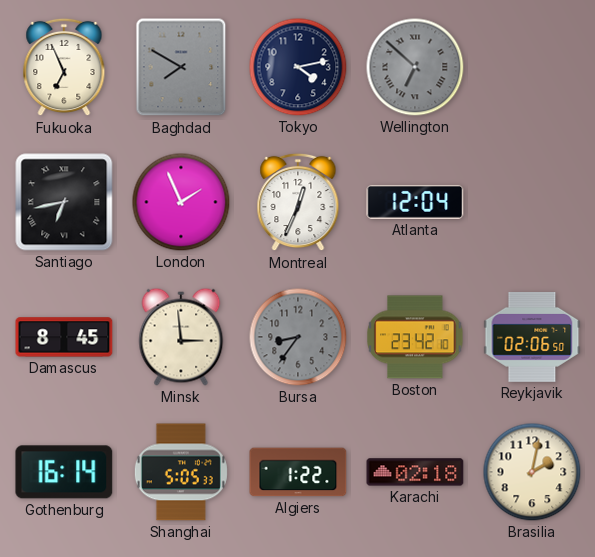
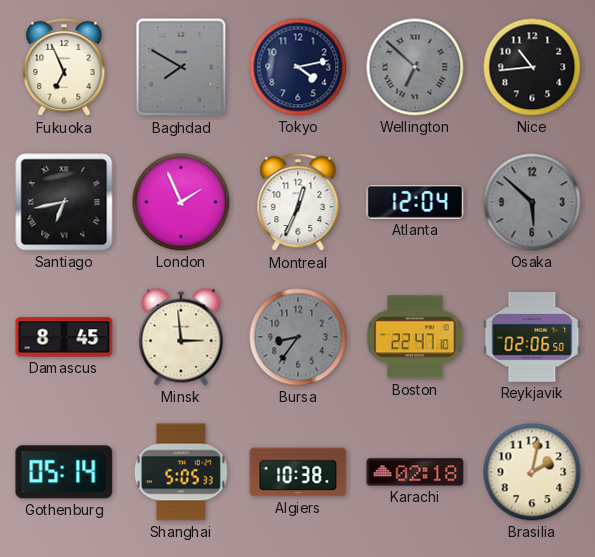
Nice: none -> 10:44 (532, 67)
Osaka: none -> 5:52 (532, 202)
Boston: 23:42 -> 22:47 (415, 337)
Gothenburg: 16:14 -> 05:14 (64, 472)
Algiers: 1:22 -> 10:38 (298, 472)
